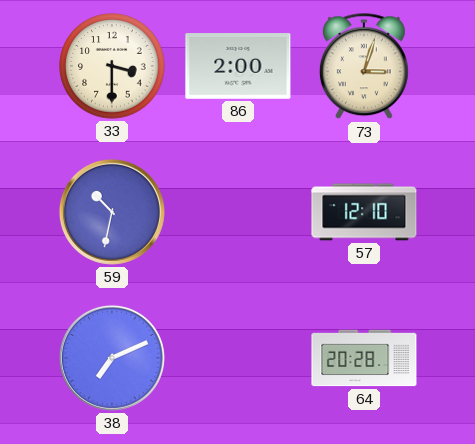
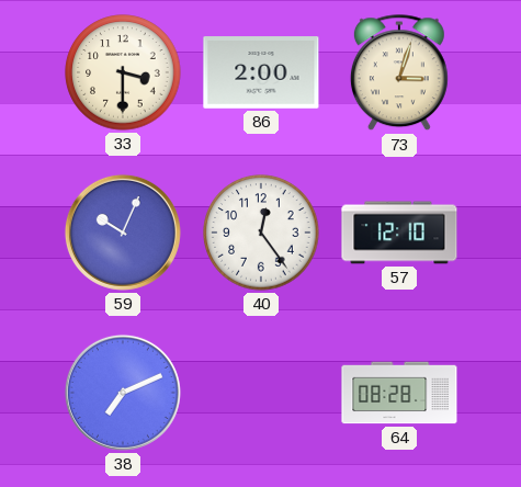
59: 10:32 -> 10:04 (123, 233)
40: none -> 12:24 (261, 233)
64: 20:28 -> 08:28 (399, 393)
